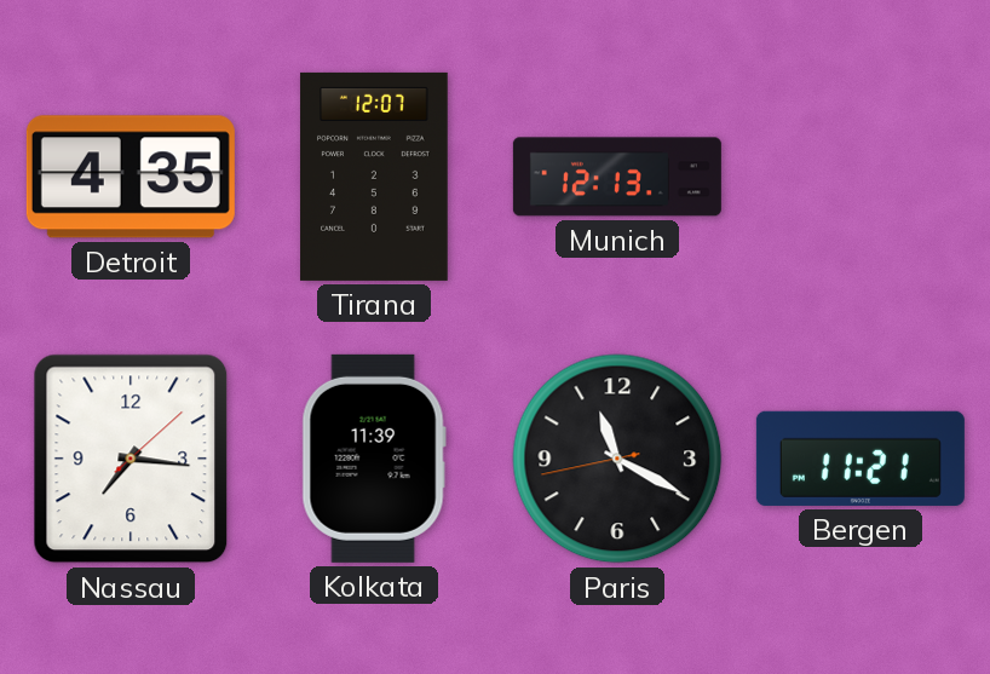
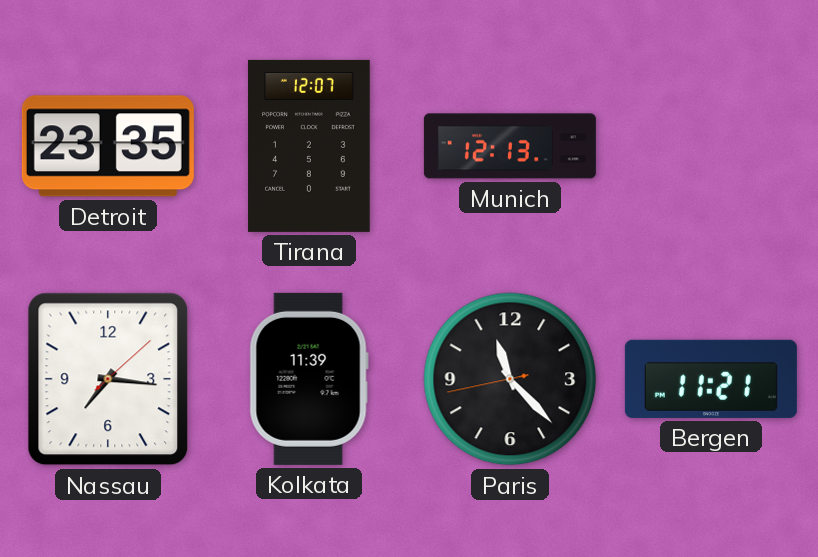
Detroit: 4:35 -> 23:35 (108, 146)
Paris: 11:19 -> 11:22 (510, 379)
